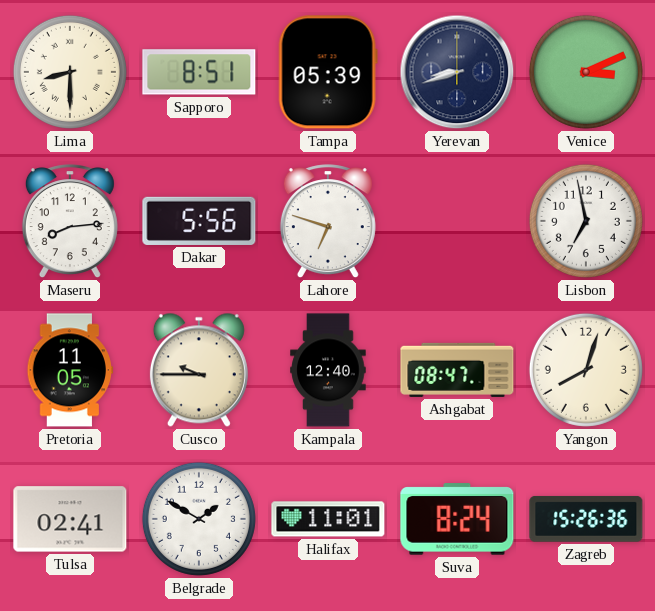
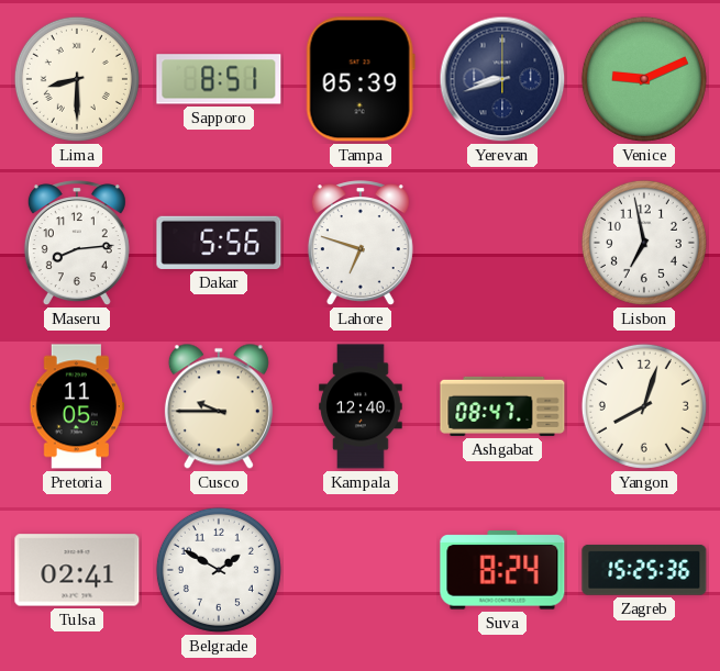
Venice: 3:11 -> 9:11 (644, 79)
Halifax: 11:01 -> none (328, 519)
Zagreb: 15:26 -> 15:25 (644, 570)
